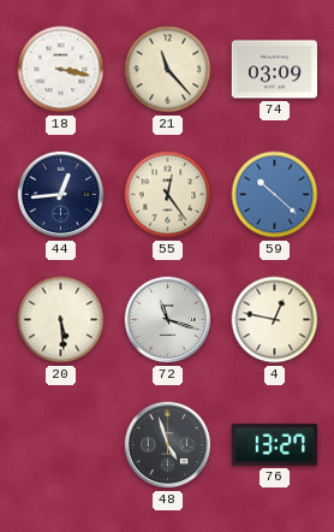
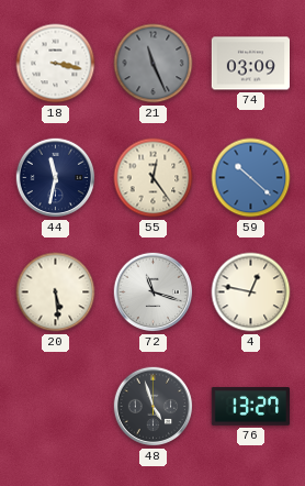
21: 11:23 -> 11:26 (154, 64)
21 dial: cream -> grey (154, 64)
44: 12:44 -> 11:32 (56, 178)
